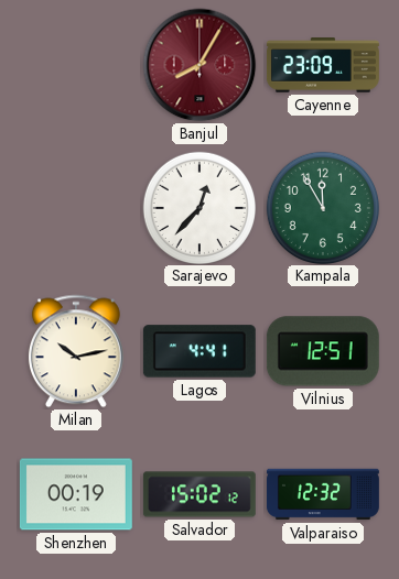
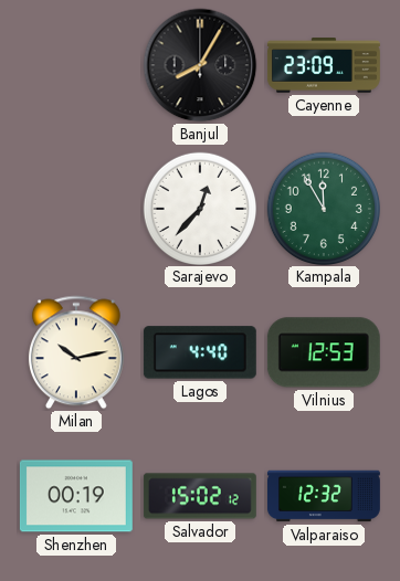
Banjul dial: burgundy -> black (200, 65)
Lagos: 4:41 -> 4:40 (200, 352)
Vilnius: 12:51 -> 12:53 (324, 352)
